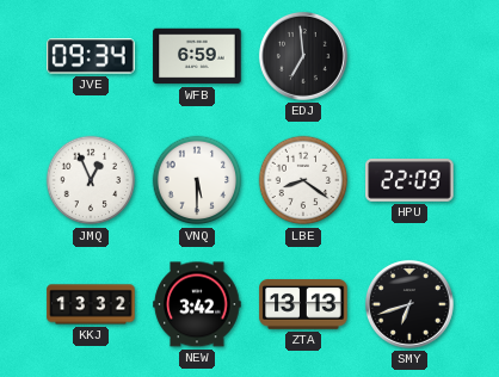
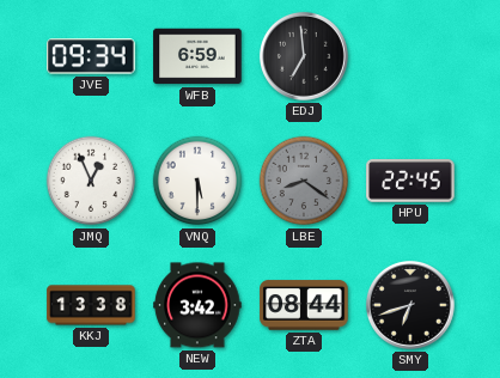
LBE dial: white -> grey (304, 181)
HPU: 22:09 -> 22:45 (410, 182)
KKJ: 13:32 -> 13:38 (91, 305)
ZTA: 13:13 -> 08:44 (304, 305)
